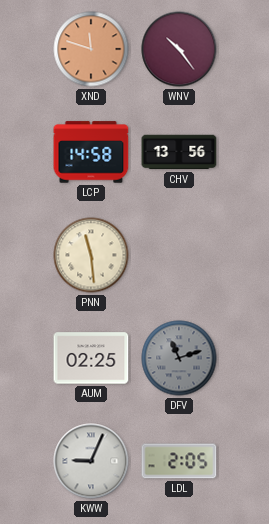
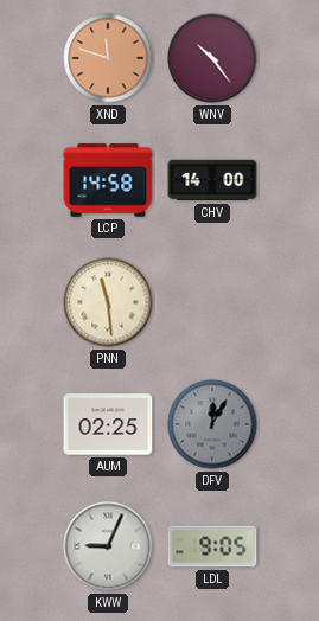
CHV: 13:56 -> 14:00 (212, 180)
DFV: 11:12 -> 12:05 (212, 424)
LDL: 2:05 -> 9:05 (212, 546)
